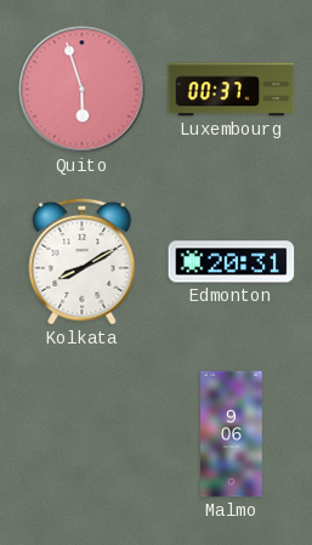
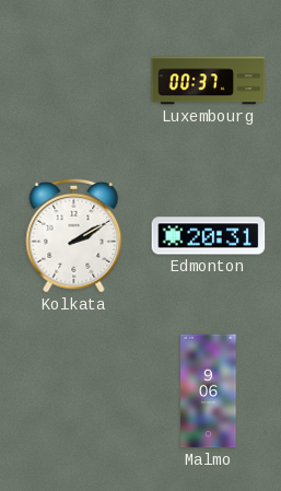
Quito: 5:57 -> none (83, 90)
Kolkata: 8:10 -> 2:10 (74, 235)
